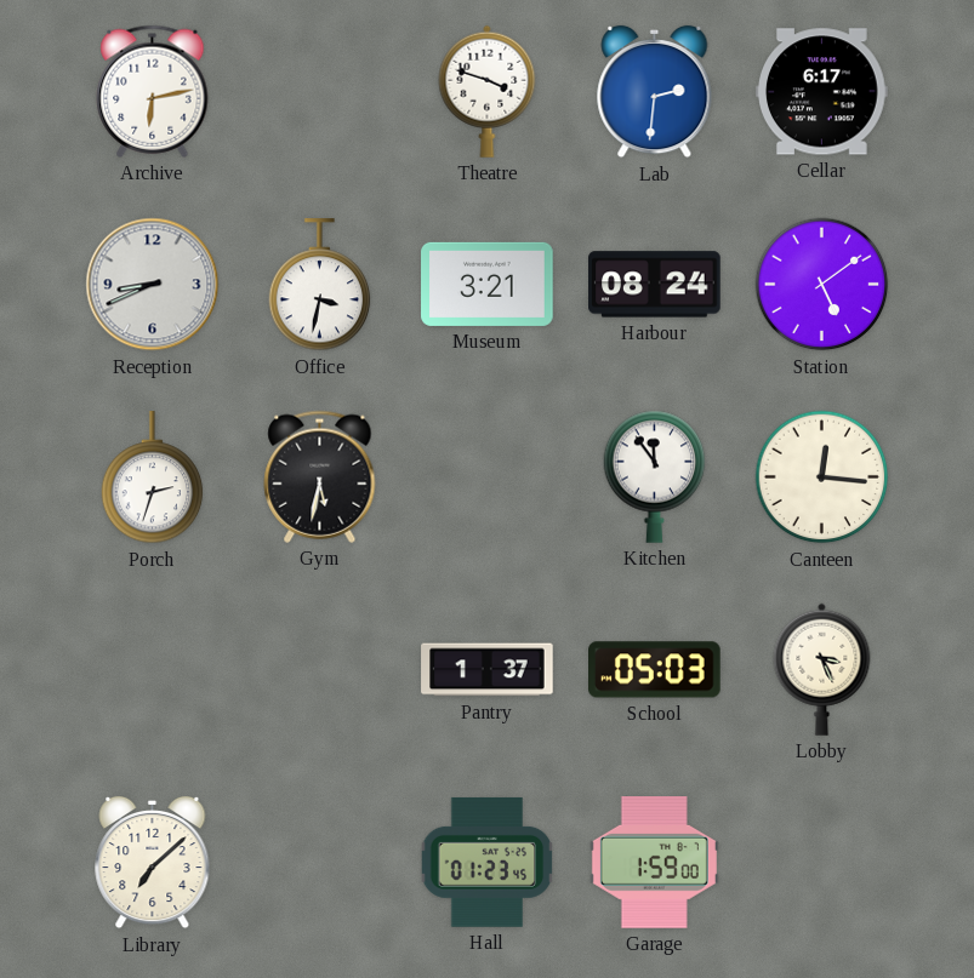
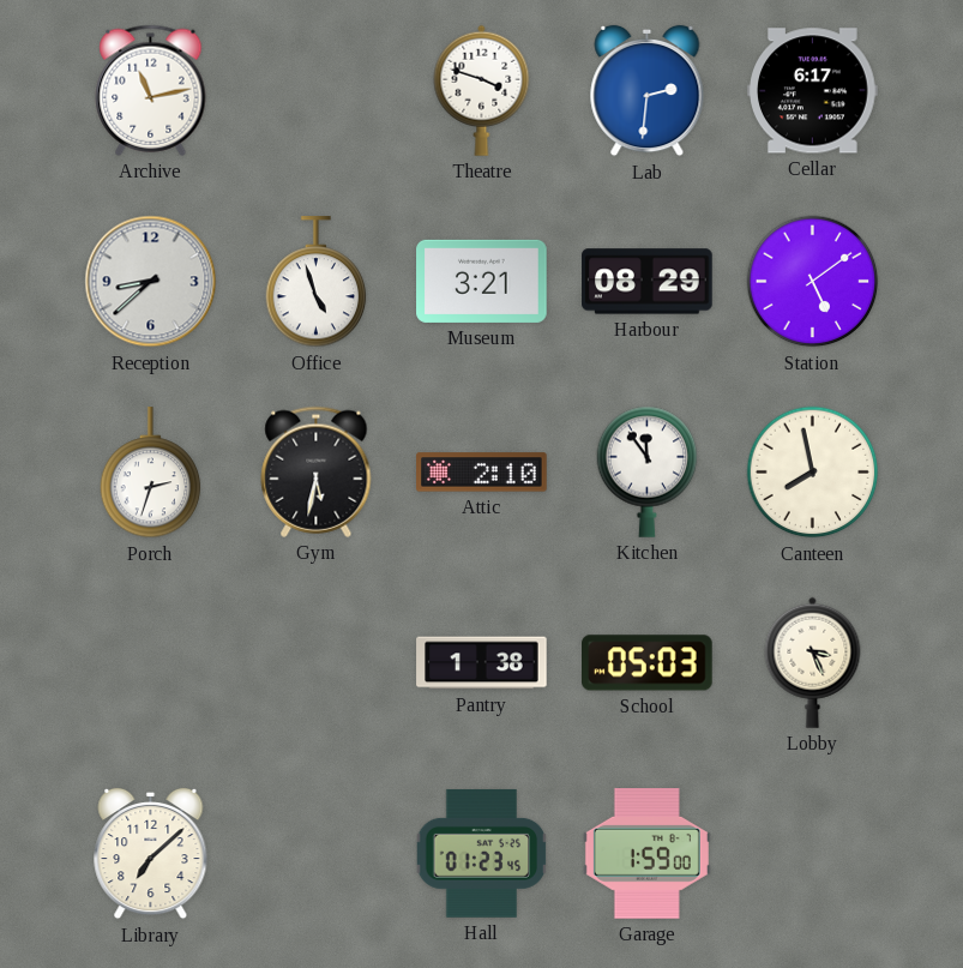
Archive: 6:13 -> 11:13 (151, 90)
Reception: 8:41 -> 8:38 (151, 282)
Office: 3:32 -> 4:57 (317, 282)
Harbour: 08:24 -> 08:29 (648, 282)
Attic: none -> 2:10 (482, 473)
Canteen: 12:16 -> 7:58 (813, 473)
Pantry: 1:37 -> 1:38 (482, 663)
